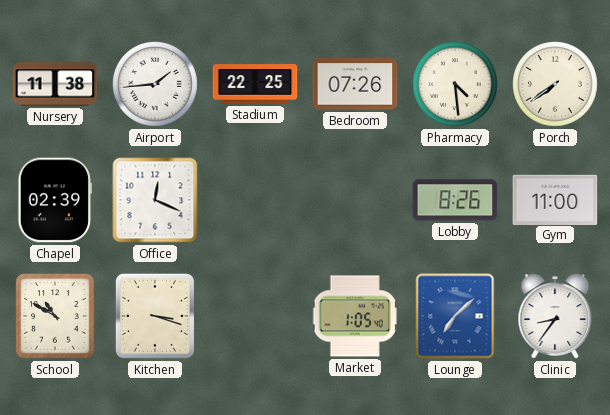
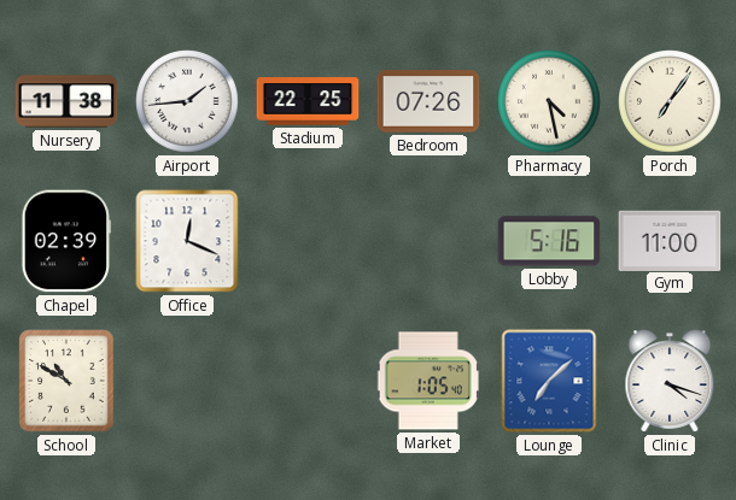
Pharmacy: 4:29 -> 4:28 (549, 101)
Porch: 7:39 -> 7:06 (670, 101)
Lobby: 8:26 -> 5:16 (549, 241)
Kitchen: 3:18 -> none (155, 316)
Clinic: 8:36 -> 4:18 (670, 381)
